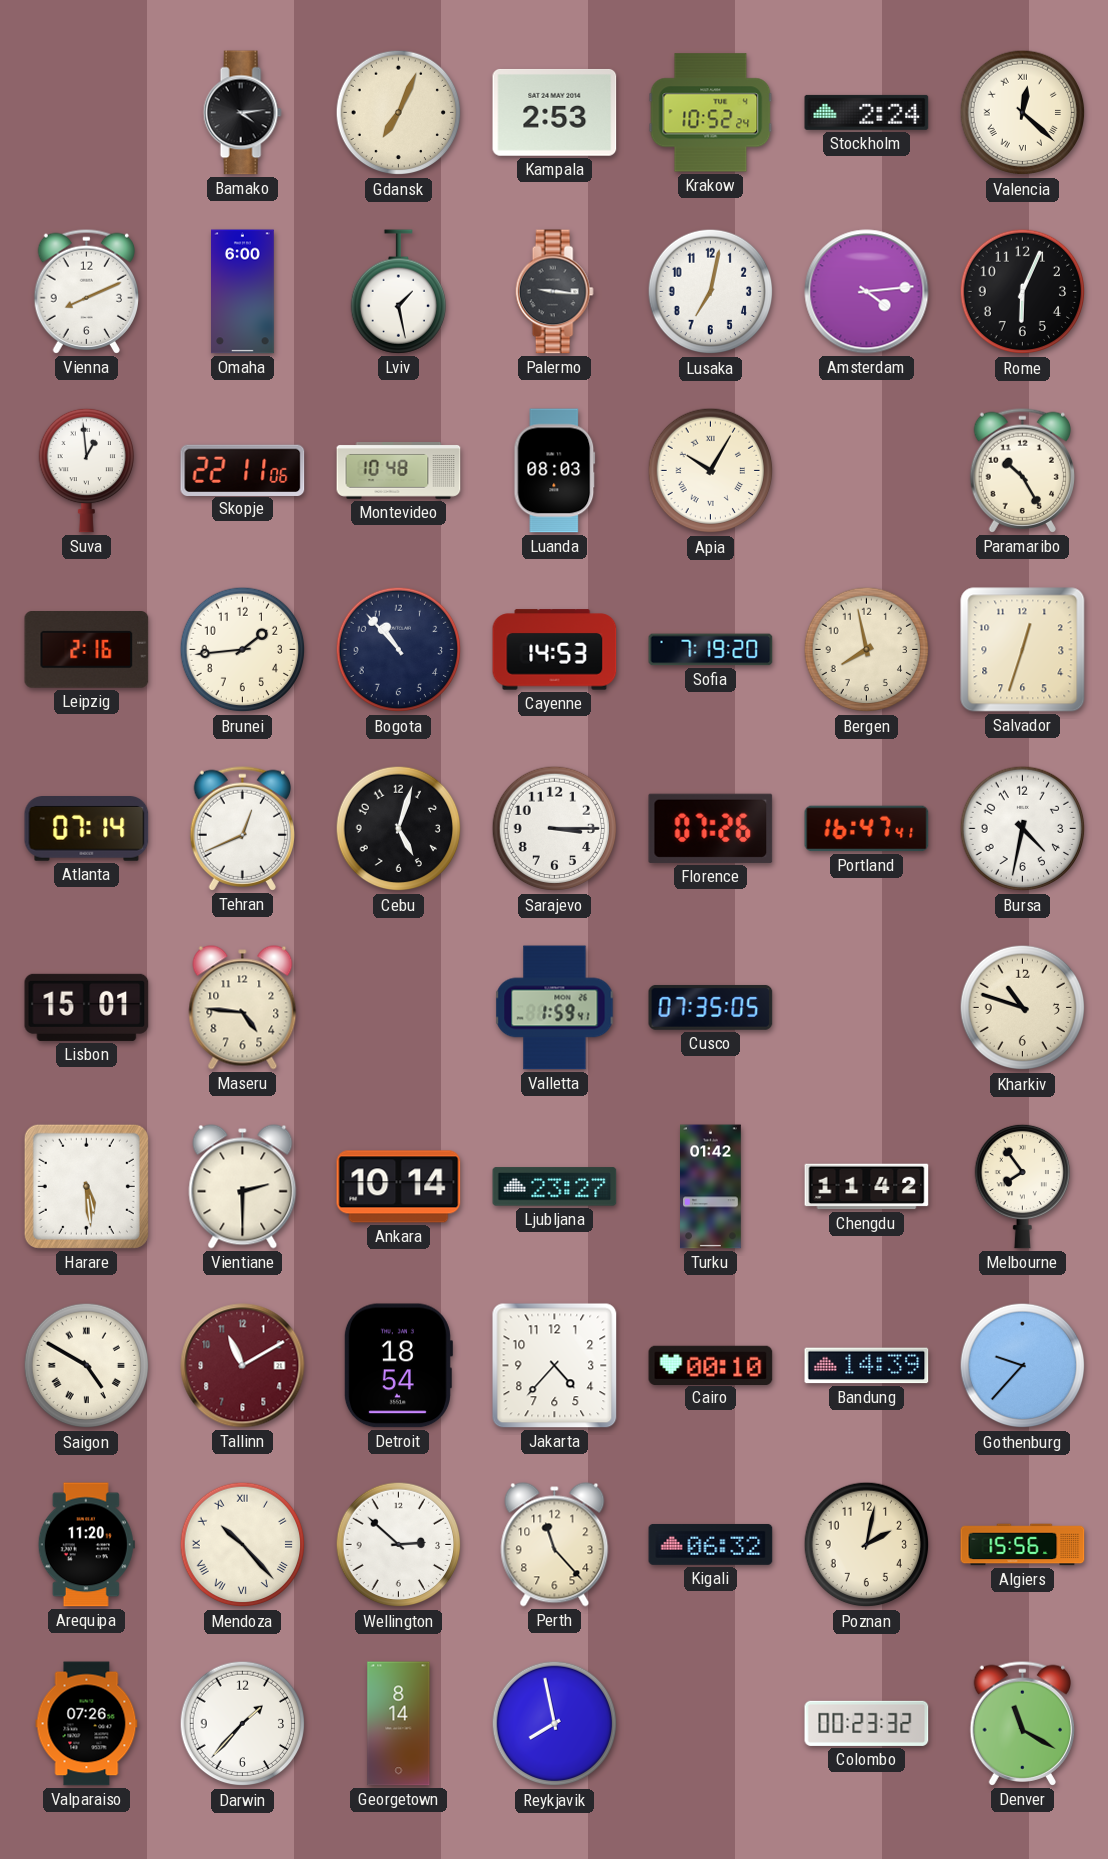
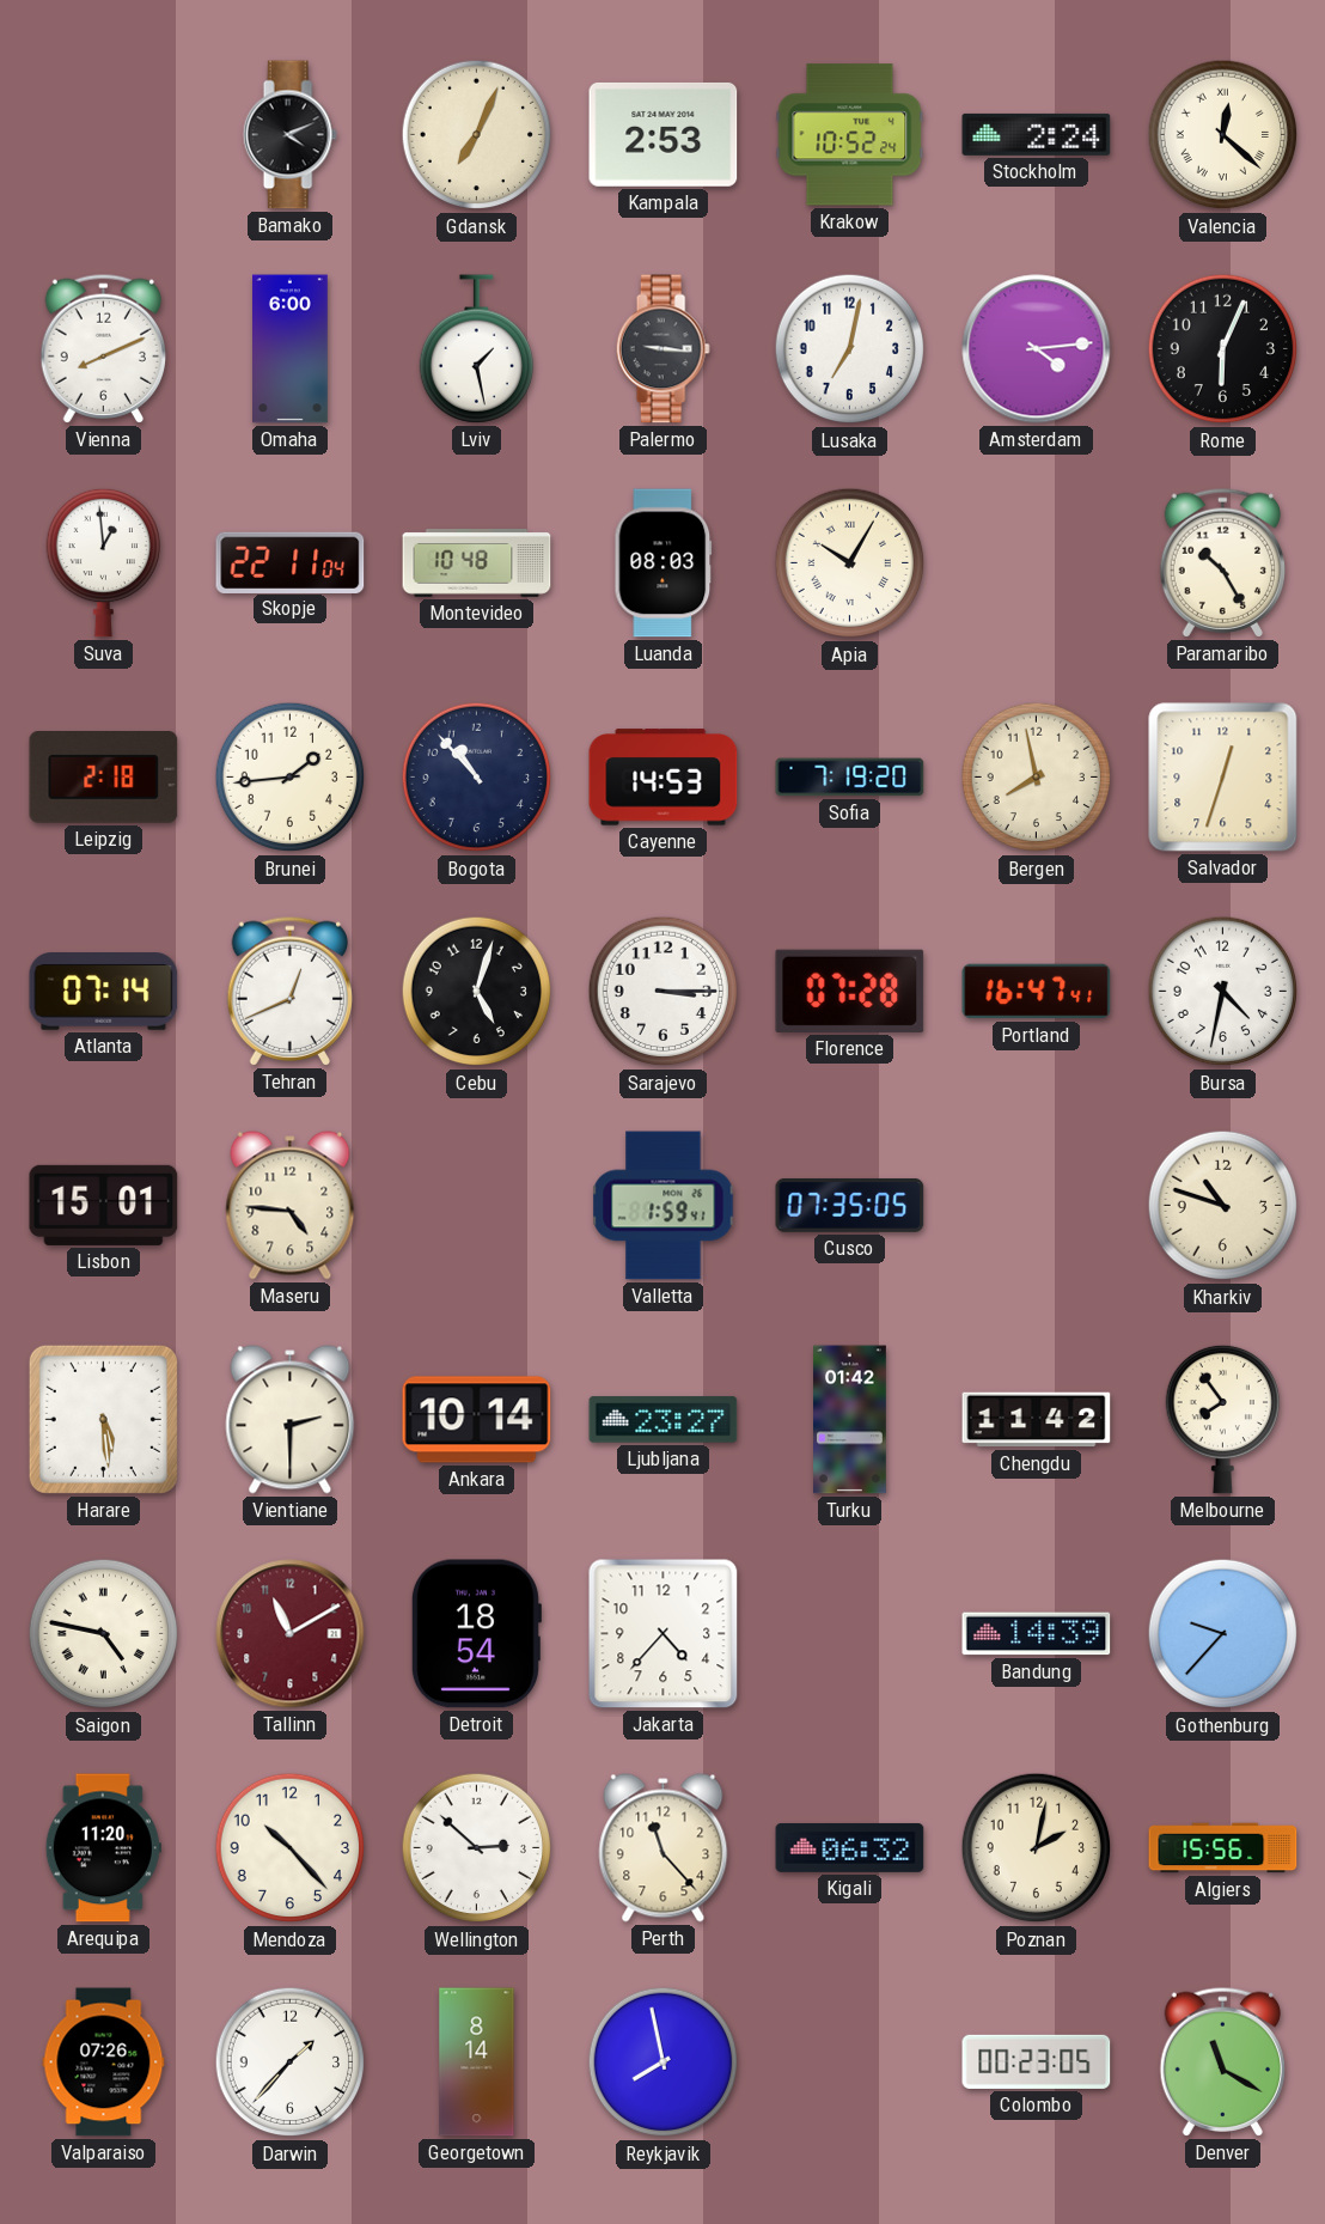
Bamako: 4:14 -> 4:11 (289, 135)
Skopje: 22:11:06 -> 22:11:04 (291, 562)
Leipzig: 2:16 -> 2:18 (104, 778)
Florence: 07:26 -> 07:28 (850, 991)
Saigon: 4:50 -> 4:47 (104, 1634)
Cairo: 00:10 -> none (711, 1365)
Mendoza numerals: Roman -> Arabic (291, 1848)
Colombo: 00:23:32 -> 00:23:05 (1037, 2061)
